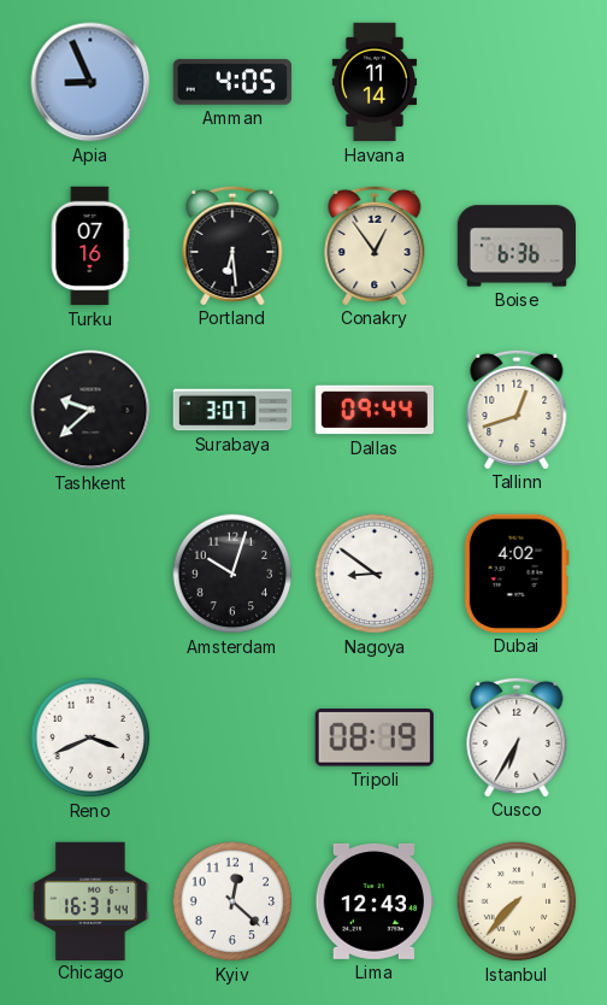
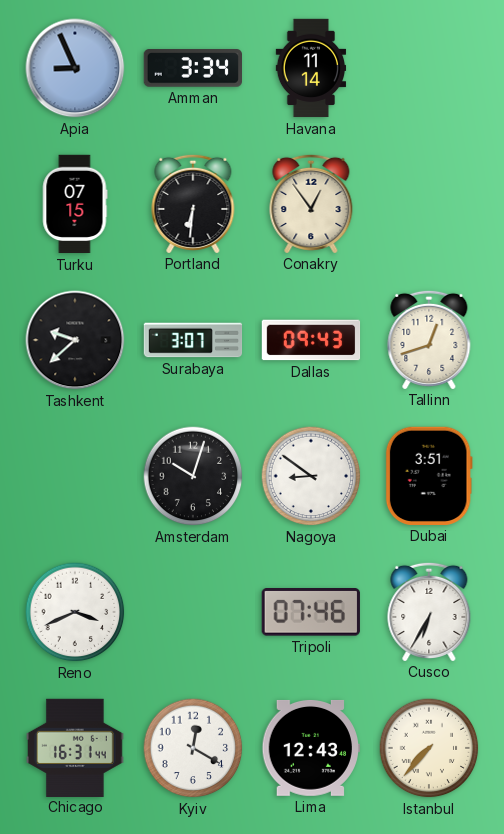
Amman: 4:05 -> 3:34 (192, 68)
Turku: 07:16 -> 07:15 (75, 204)
Portland: 6:29 -> 6:31 (193, 203)
Boise: 6:36 -> none (517, 246)
Dallas: 09:44 -> 09:43 (311, 340)
Dubai: 4:02 -> 3:51 (429, 476)
Tripoli: 08:19 -> 07:46 (311, 613)
Kyiv: 12:22 -> 12:20 (193, 748)
